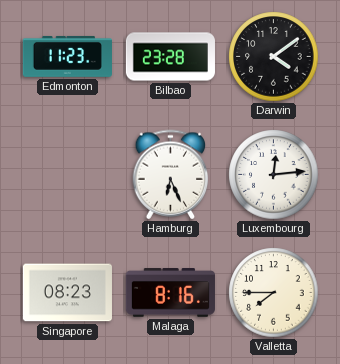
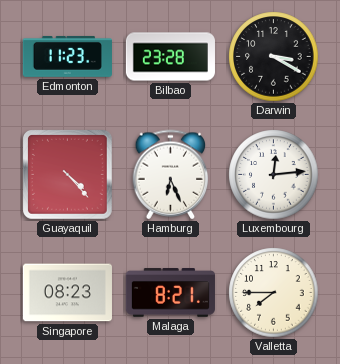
Darwin: 4:09 -> 3:20 (274, 57)
Guayaquil: none -> 4:23 (68, 175)
Malaga: 8:16 -> 8:21 (170, 293)
